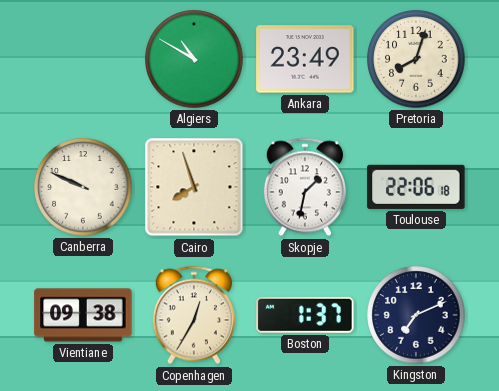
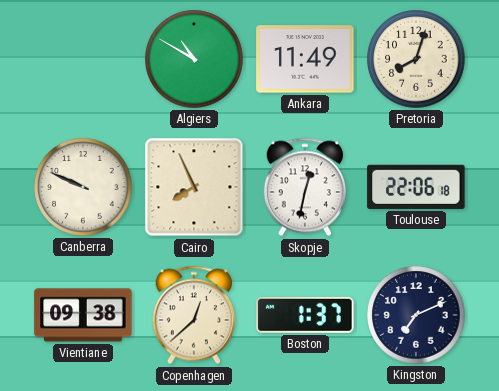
Ankara: 23:49 -> 11:49 (305, 59)
Cairo: 7:57 -> 7:56 (194, 187)
Skopje: 1:32 -> 12:32 (305, 187)
Copenhagen: 12:35 -> 12:38 (194, 315)
